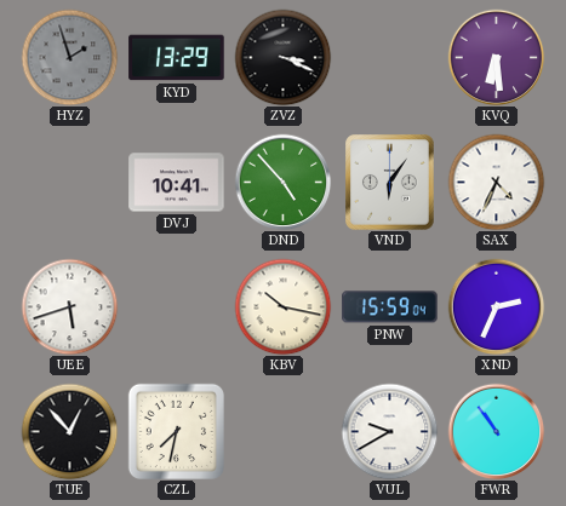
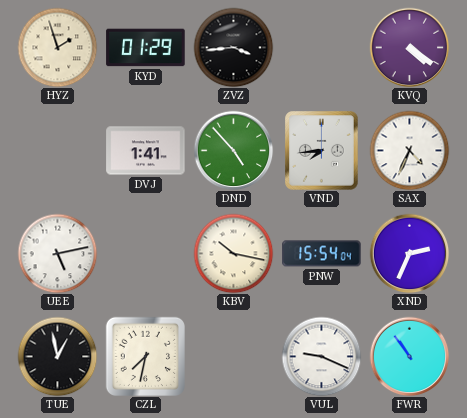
HYZ dial: grey -> cream (57, 47)
KYD: 13:29 -> 01:29 (146, 48)
ZVZ: 3:19 -> 3:44 (233, 47)
KVQ: 6:29 -> 4:21 (409, 47)
DVJ: 10:41 -> 1:41 (146, 151)
VND: 6:06 -> 7:44 (322, 151)
UEE: 5:42 -> 5:13 (57, 253)
PNW: 15:59 -> 15:54 (322, 254)
TUE: 12:53 -> 12:58 (57, 356)
VUL: 9:40 -> 9:19 (321, 356)
